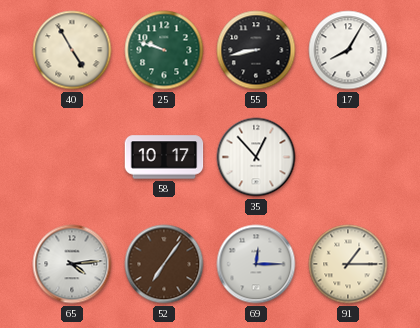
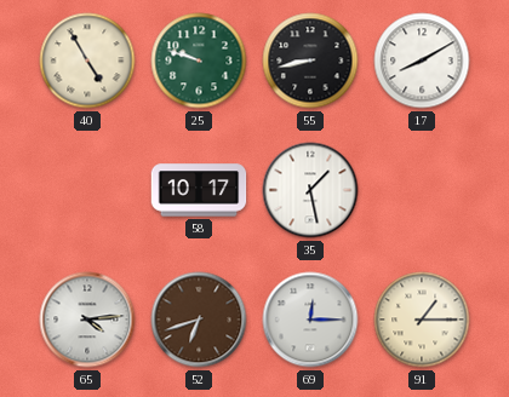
17: 8:05 -> 8:10 (422, 61)
35: 12:53 -> 1:28 (310, 190)
52: 7:06 -> 6:42 (199, 320)
